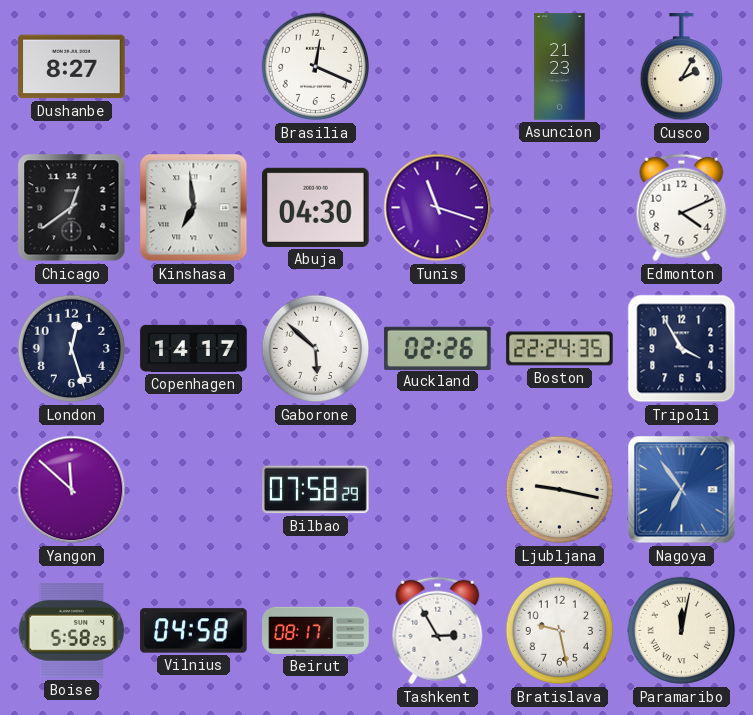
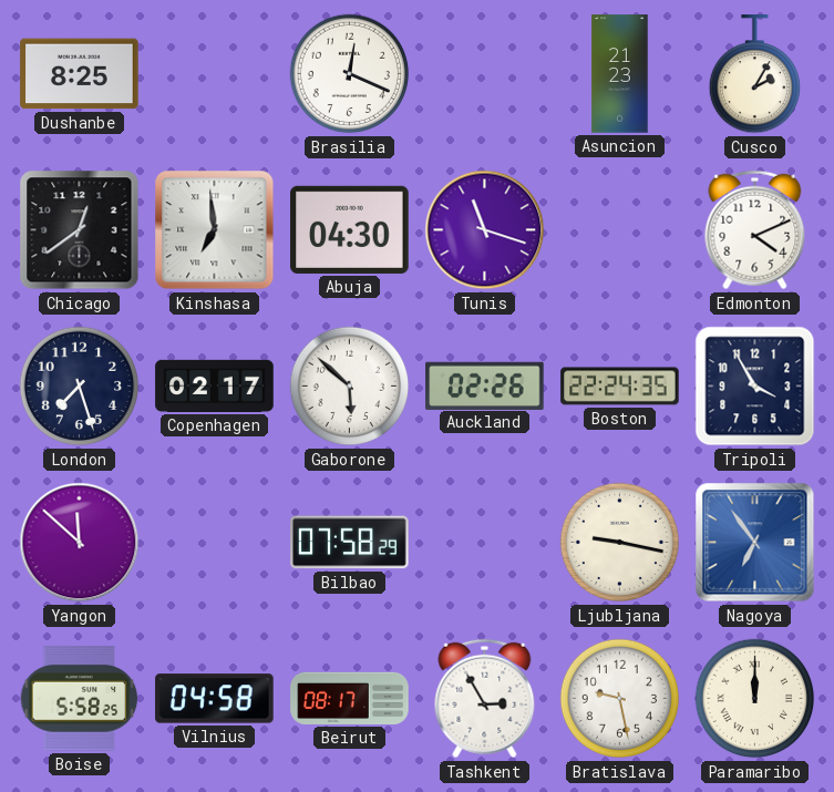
Dushanbe: 8:27 -> 8:25 (80, 74)
London: 12:27 -> 7:27 (80, 387)
Copenhagen: 14:17 -> 02:17 (215, 385)
Paramaribo: 12:02 -> 12:00 (755, 699)
